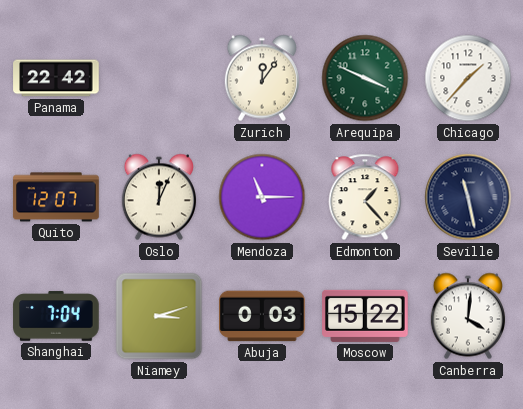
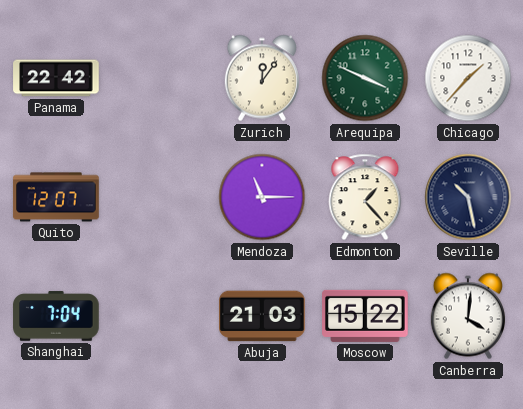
Oslo: 12:04 -> none (159, 197)
Seville: 11:28 -> 10:28 (468, 197)
Niamey: 3:12 -> none (159, 316)
Abuja: 0:03 -> 21:03 (262, 316)
